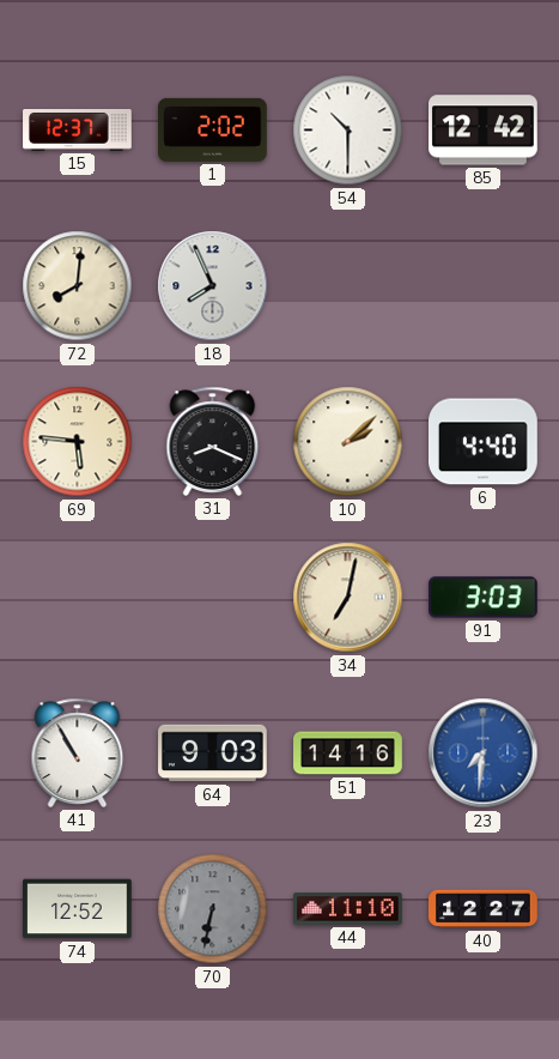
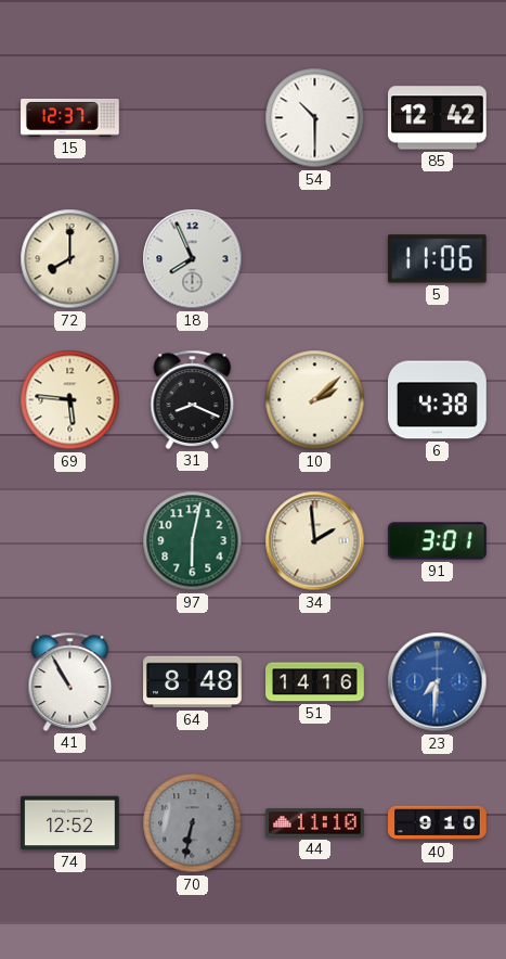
1: 2:02 -> none (213, 129)
72: 8:01 -> 8:00 (70, 259)
5: none -> 11:06 (437, 259)
6: 4:40 -> 4:38 (438, 400)
97: none -> 6:02 (193, 541)
34: 7:02 -> 1:59 (315, 541)
91: 3:03 -> 3:01 (438, 541)
64: 9:03 -> 8:48 (193, 682)
40: 12:27 -> 9:10 (438, 823)
